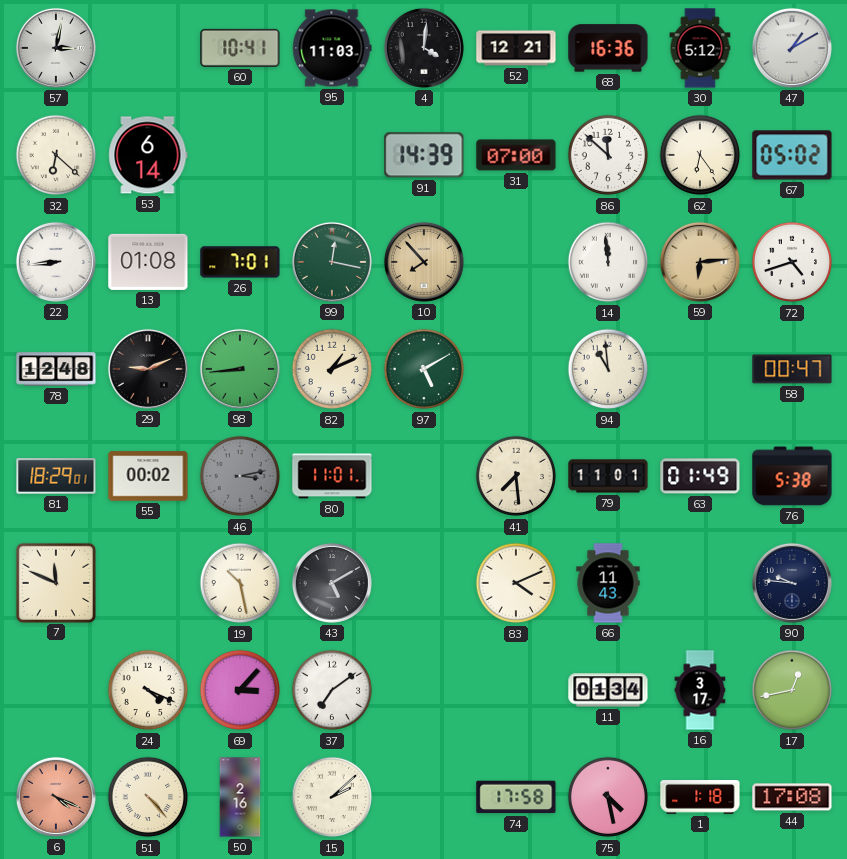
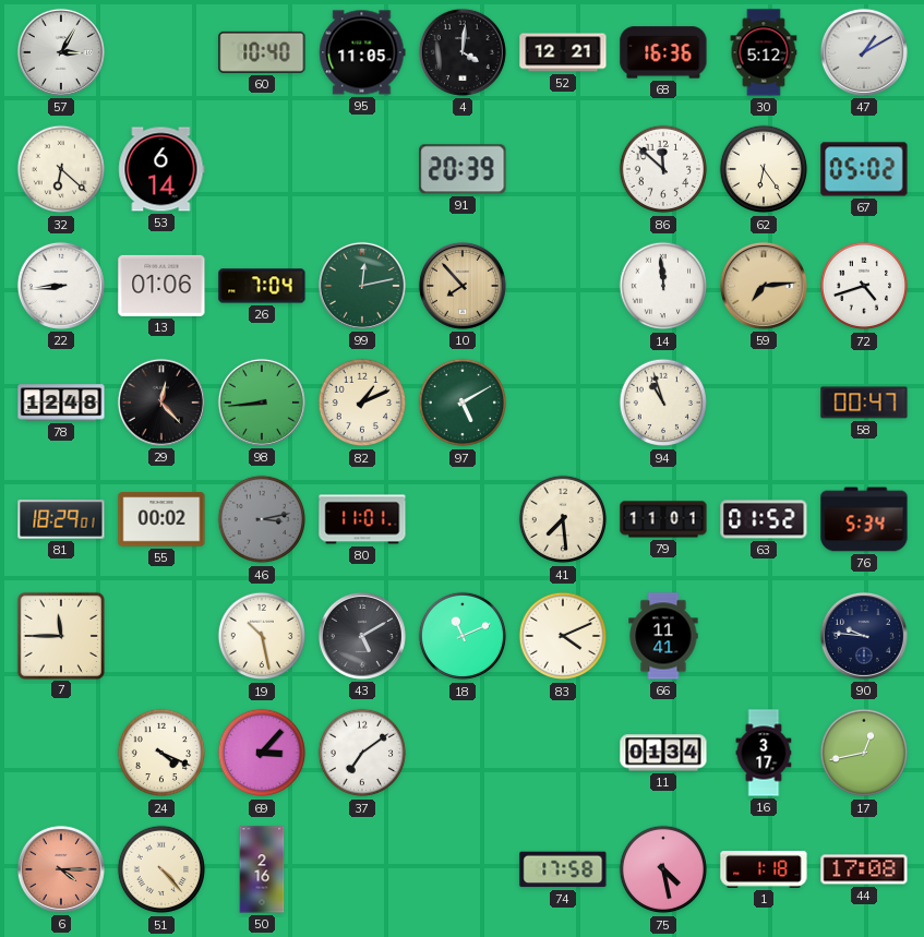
57: 3:02 -> 3:05 (61, 52)
60: 10:41 -> 10:40 (262, 52)
95: 11:03 -> 11:05 (362, 52)
91: 14:39 -> 20:39 (463, 169)
31: 07:00 -> none (516, 155)
13: 01:08 -> 01:06 (161, 286)
26: 7:01 -> 7:04 (262, 286)
99: 12:17 -> 12:13 (362, 286)
59: 6:14 -> 7:14 (764, 286)
29: 9:11 -> 12:23 (161, 403)
94: 10:59 -> 10:57 (663, 403)
63: 01:49 -> 01:52 (764, 519)
76: 5:38 -> 5:34 (864, 519)
7: 11:49 -> 11:45 (60, 635)
18: none -> 11:11 (463, 636)
66: 11:43 -> 11:41 (663, 636)
6: 4:19 -> 4:15 (61, 869)
15: 2:08 -> none (332, 797)
